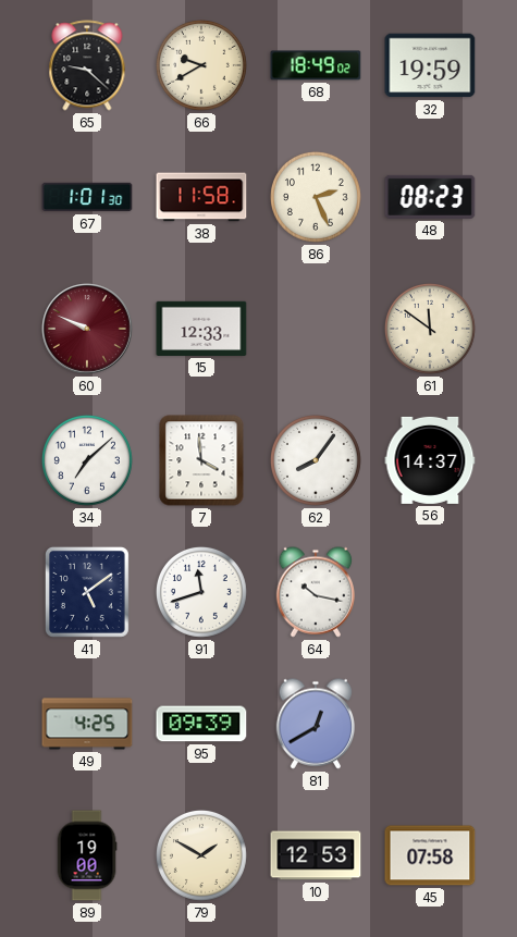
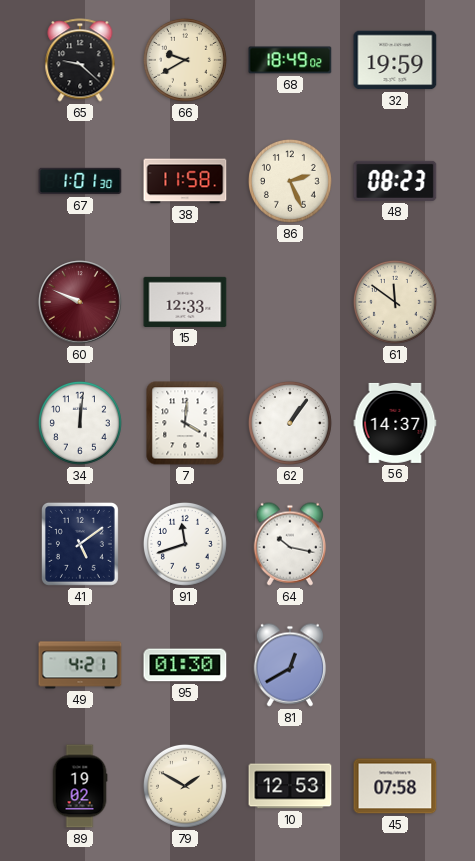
34: 7:08 -> 12:01 (80, 423)
7: 3:59 -> 4:01 (185, 423)
62: 8:06 -> 1:06 (290, 423)
49: 4:25 -> 4:21 (80, 665)
95: 09:39 -> 01:30 (185, 665)
89: 19:00 -> 19:02 (80, 786)
